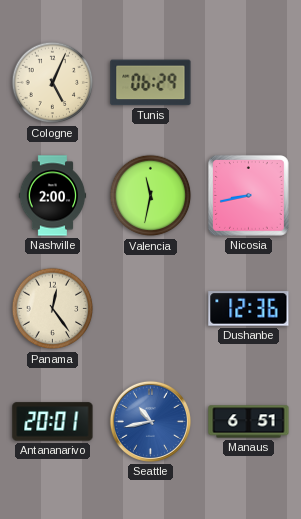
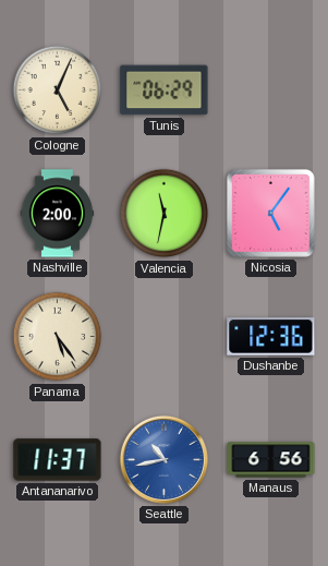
Nicosia: 8:43 -> 5:06 (270, 213)
Panama: 12:24 -> 5:24 (58, 337)
Antananarivo: 20:01 -> 11:37 (58, 460)
Manaus: 6:51 -> 6:56 (271, 460)
